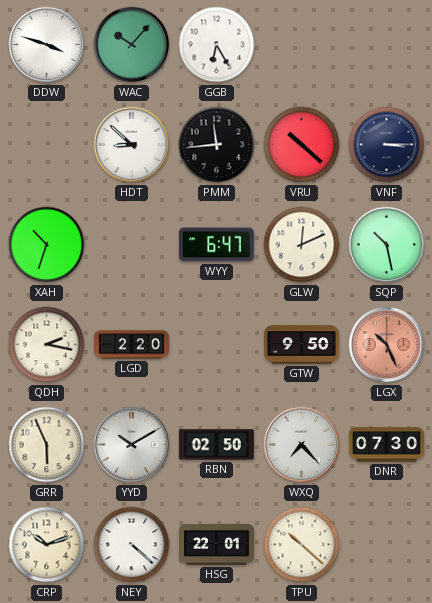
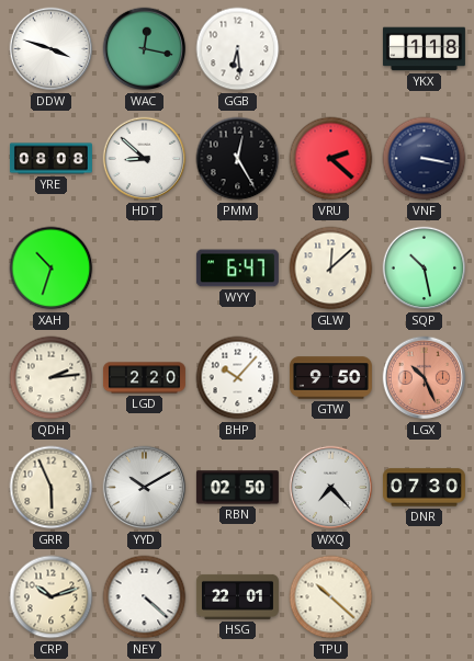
WAC: 10:07 -> 12:17 (145, 49)
GGB: 6:25 -> 6:29 (238, 49)
YKX: none -> 1:18 (424, 49)
YRE: none -> 08:08 (50, 159)
PMM: 11:44 -> 12:25 (238, 159)
VRU: 10:22 -> 2:22 (331, 159)
VNF: 3:15 -> 3:17 (425, 159)
GLW: 12:11 -> 12:08 (331, 269)
QDH: 2:17 -> 2:14 (52, 378)
BHP: none -> 10:07 (238, 378)
